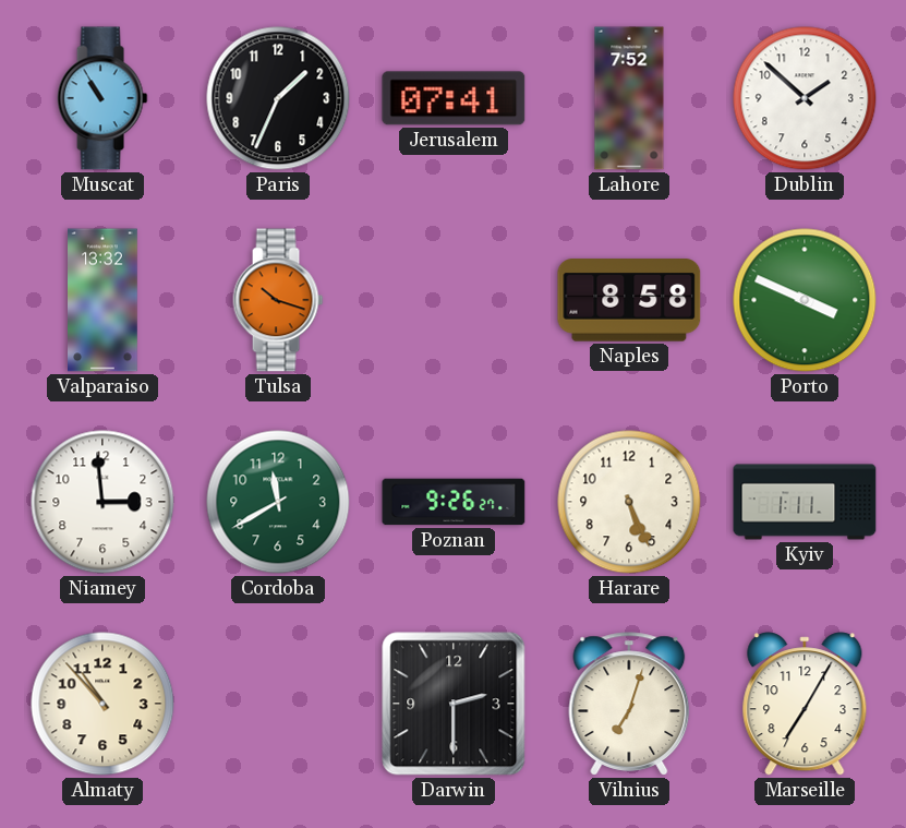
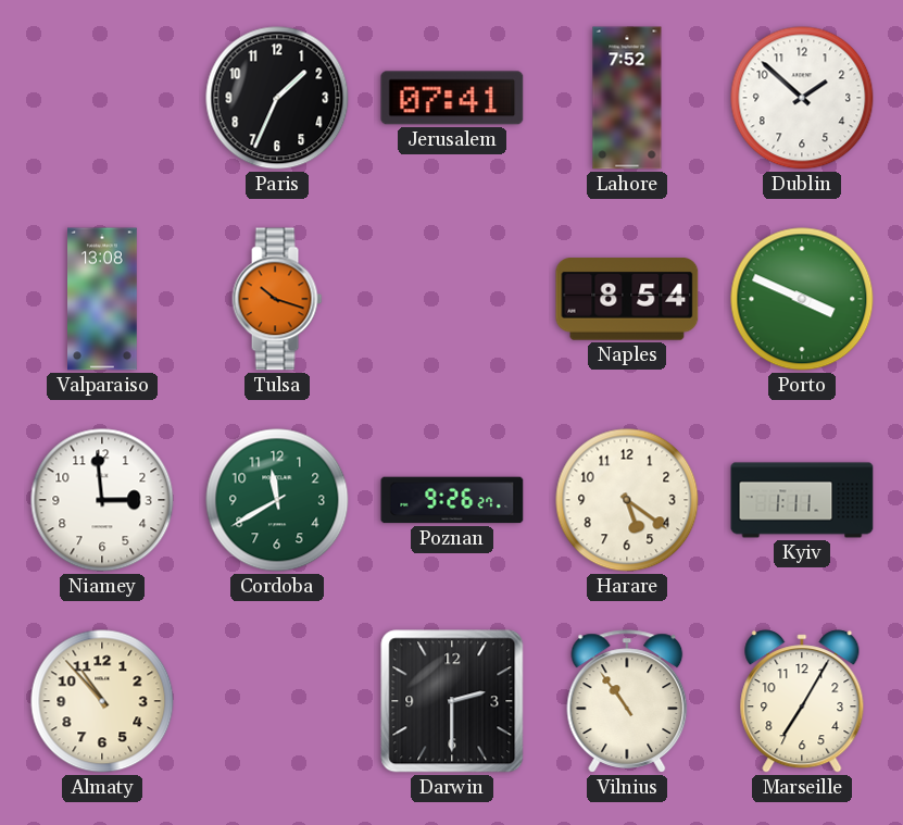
Muscat: 10:55 -> none (102, 98)
Valparaiso: 13:32 -> 13:08 (103, 299)
Naples: 8:58 -> 8:54 (627, 299)
Harare: 5:26 -> 5:21 (627, 500)
Vilnius: 7:03 -> 10:54 (627, 701)
